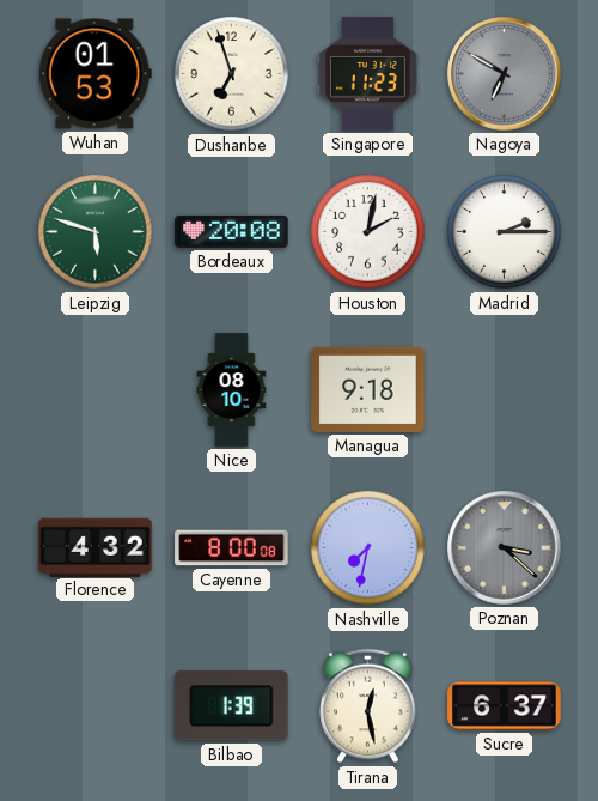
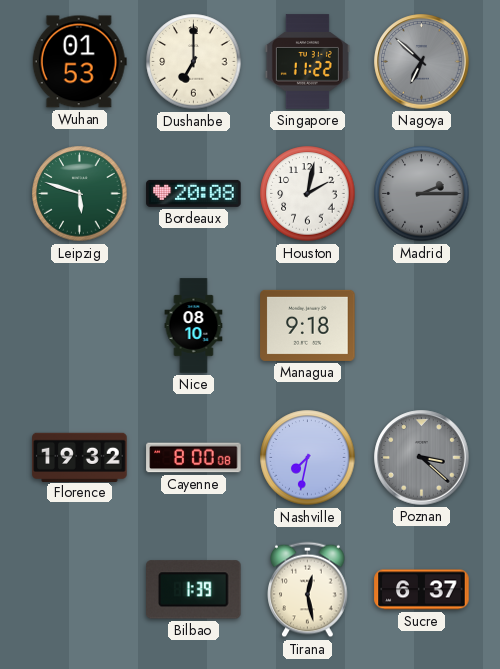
Dushanbe: 6:57 -> 7:00 (194, 62)
Singapore: 11:23 -> 11:22 (307, 62)
Nagoya: 6:50 -> 6:52 (422, 62)
Madrid dial: white -> grey (422, 194)
Florence: 4:32 -> 19:32 (80, 457)
